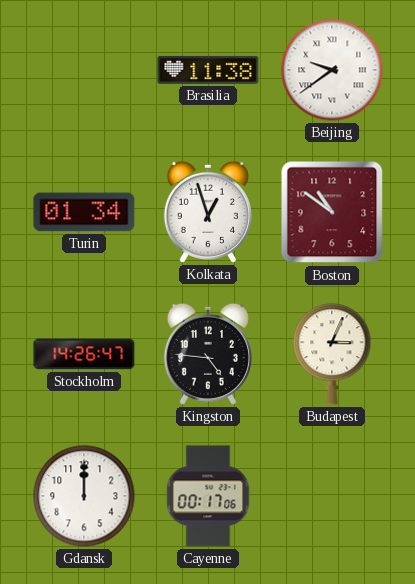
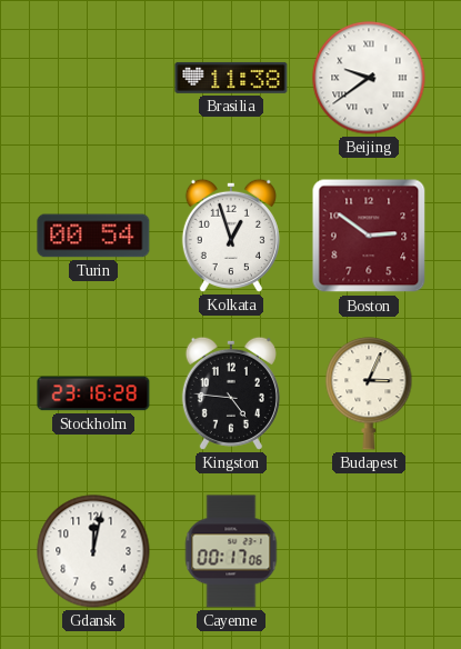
Turin: 01:34 -> 00:54 (93, 236)
Boston: 10:51 -> 2:51 (369, 236)
Stockholm: 14:26 -> 23:16 (93, 393)
Gdansk: 12:00 -> 12:02 (93, 551)
